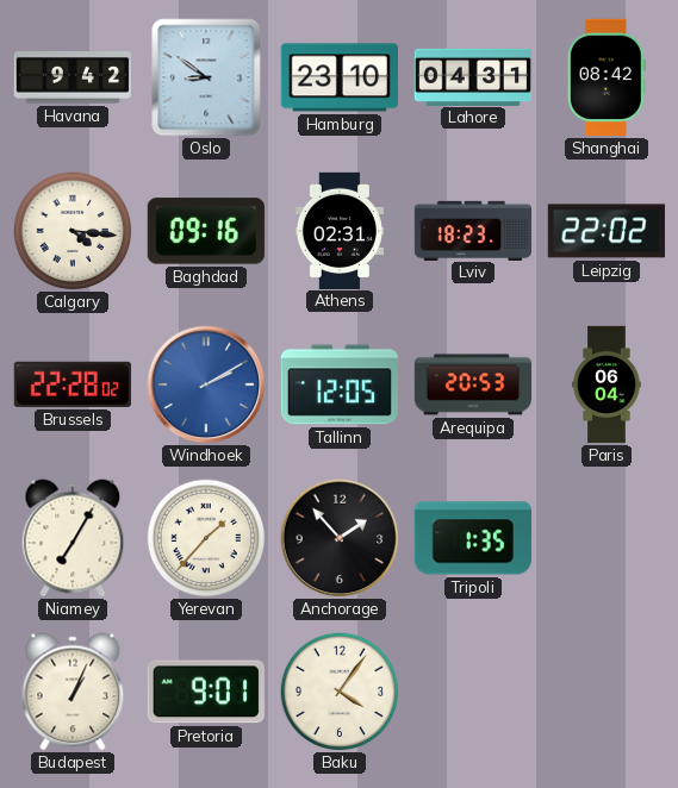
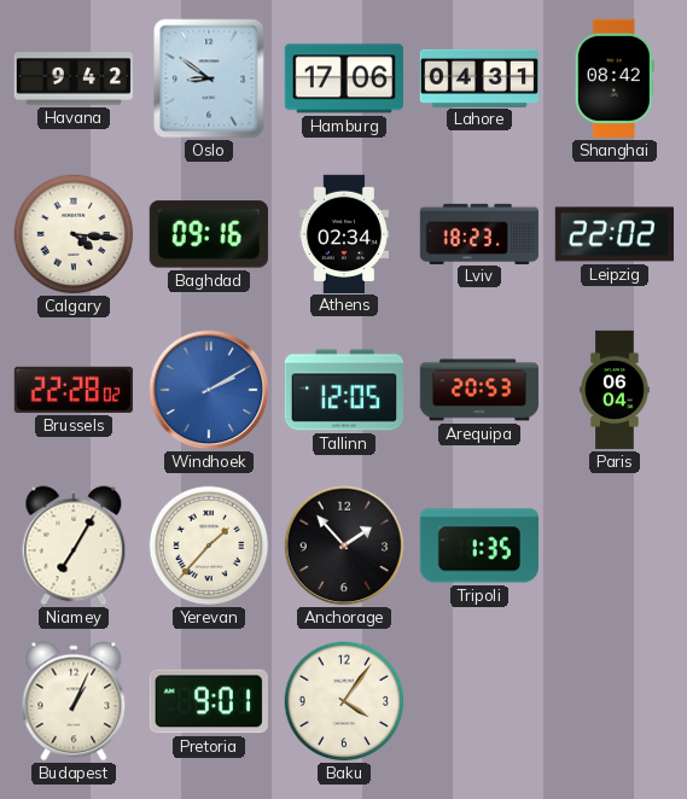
Hamburg: 23:10 -> 17:06 (344, 78)
Athens: 02:31 -> 02:34 (344, 233)
